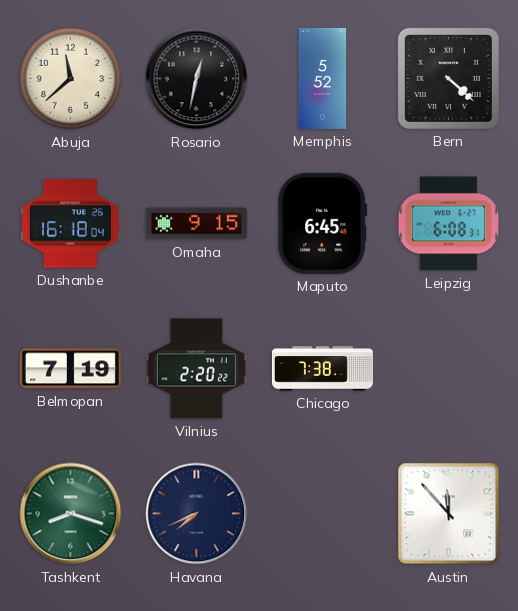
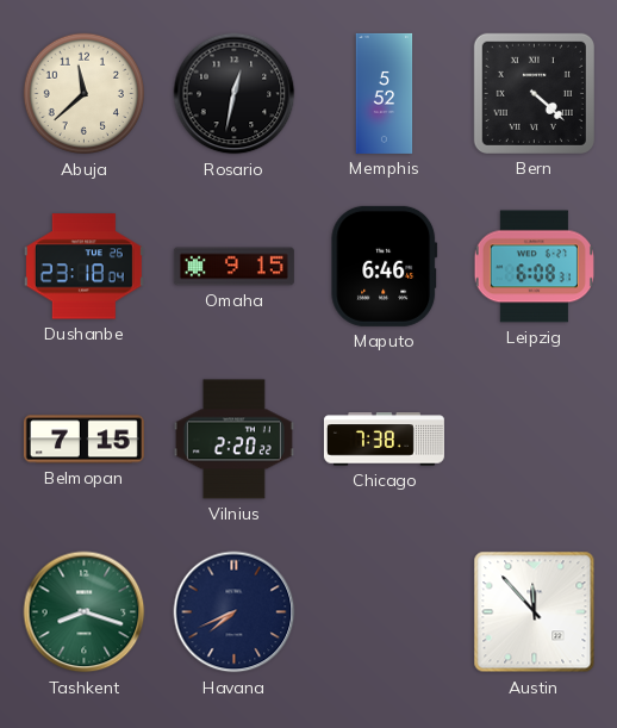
Dushanbe: 16:18 -> 23:18 (83, 267)
Maputo: 6:45 -> 6:46 (385, 266)
Belmopan: 7:19 -> 7:15 (83, 440)
